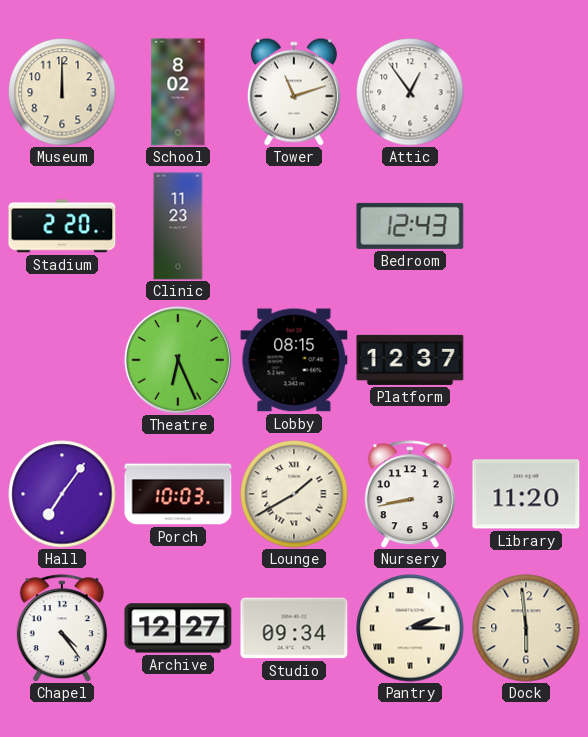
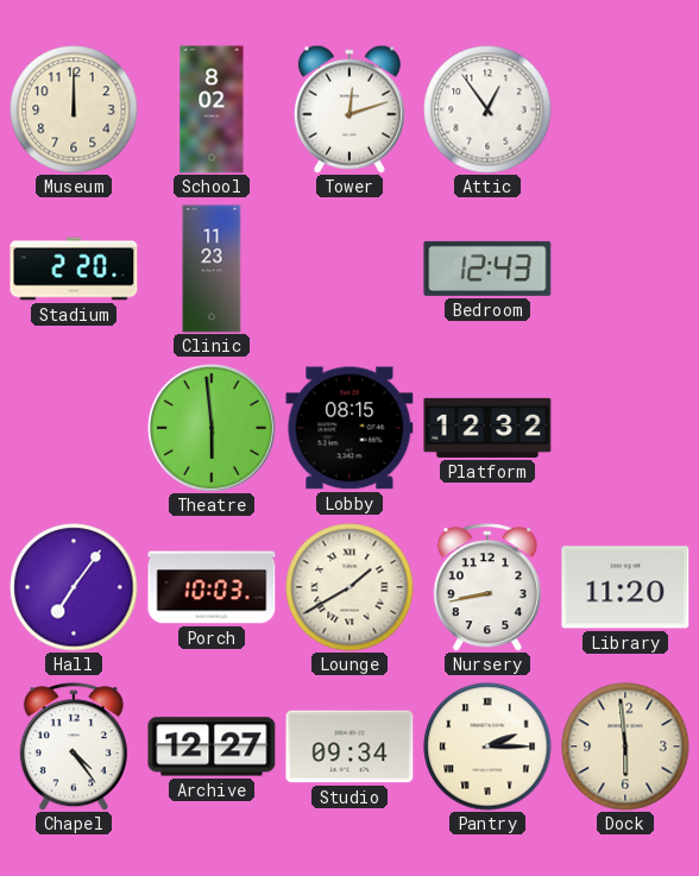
Tower: 11:12 -> 12:12 (349, 109)
Theatre: 6:26 -> 5:59 (212, 428)
Platform: 12:37 -> 12:32 (487, 428)
